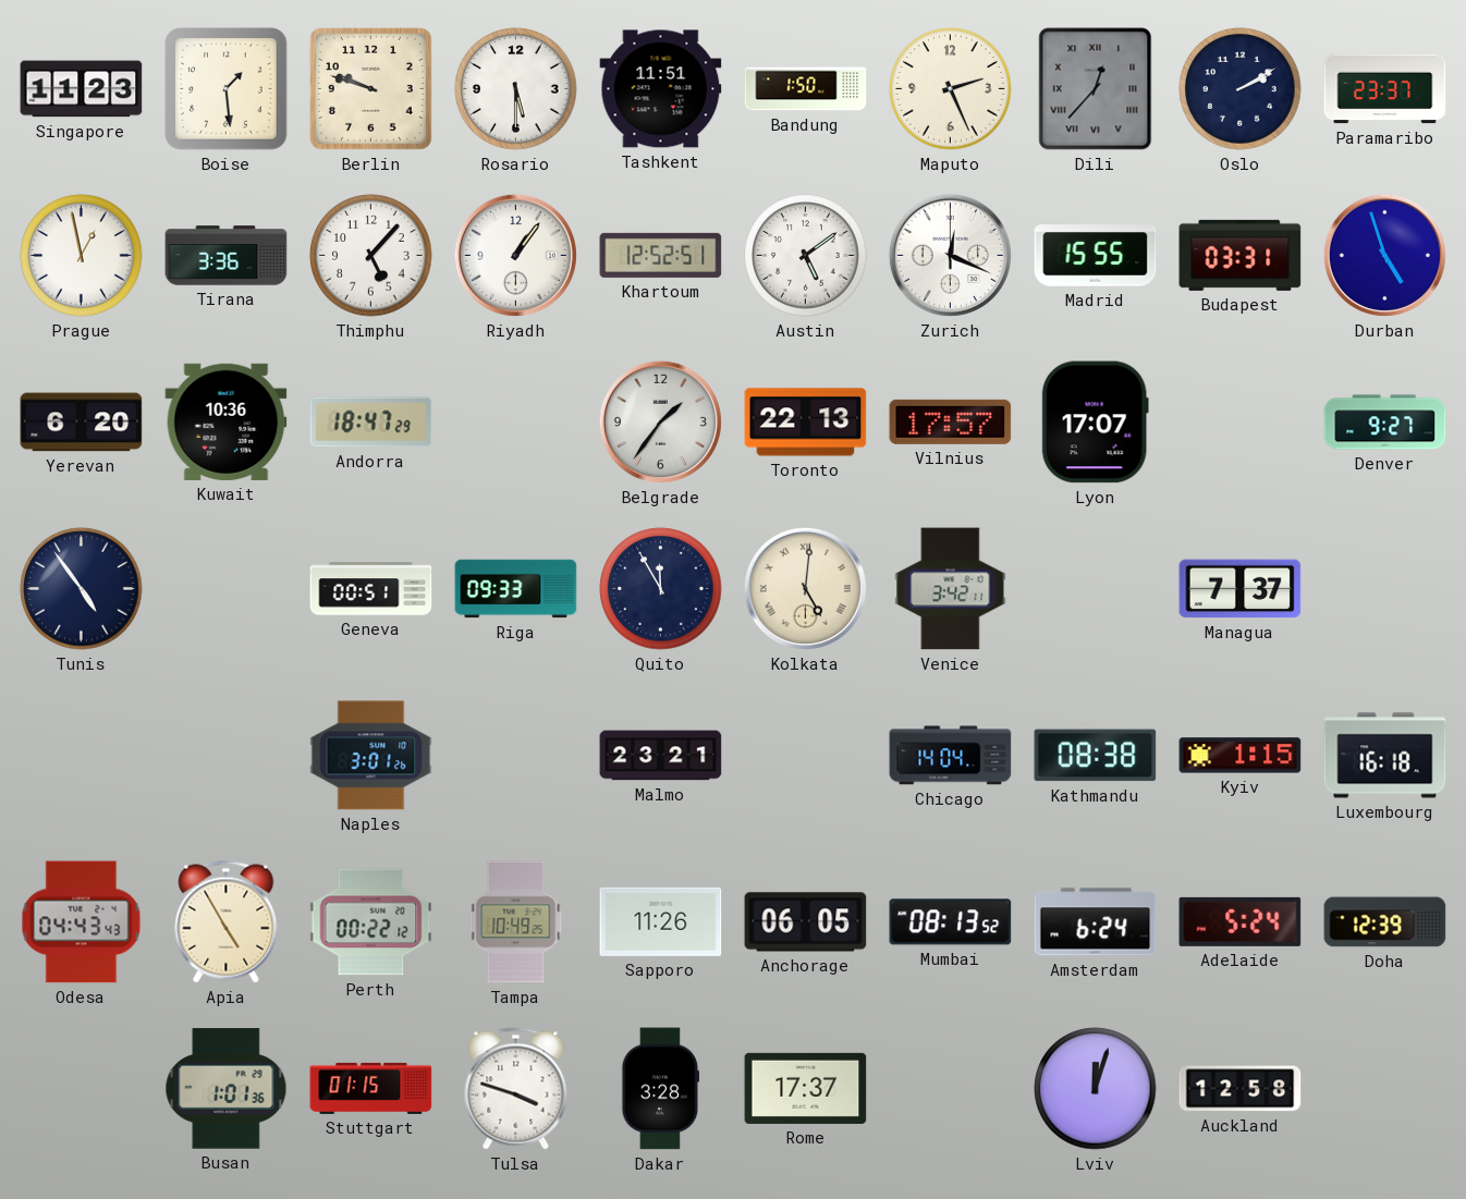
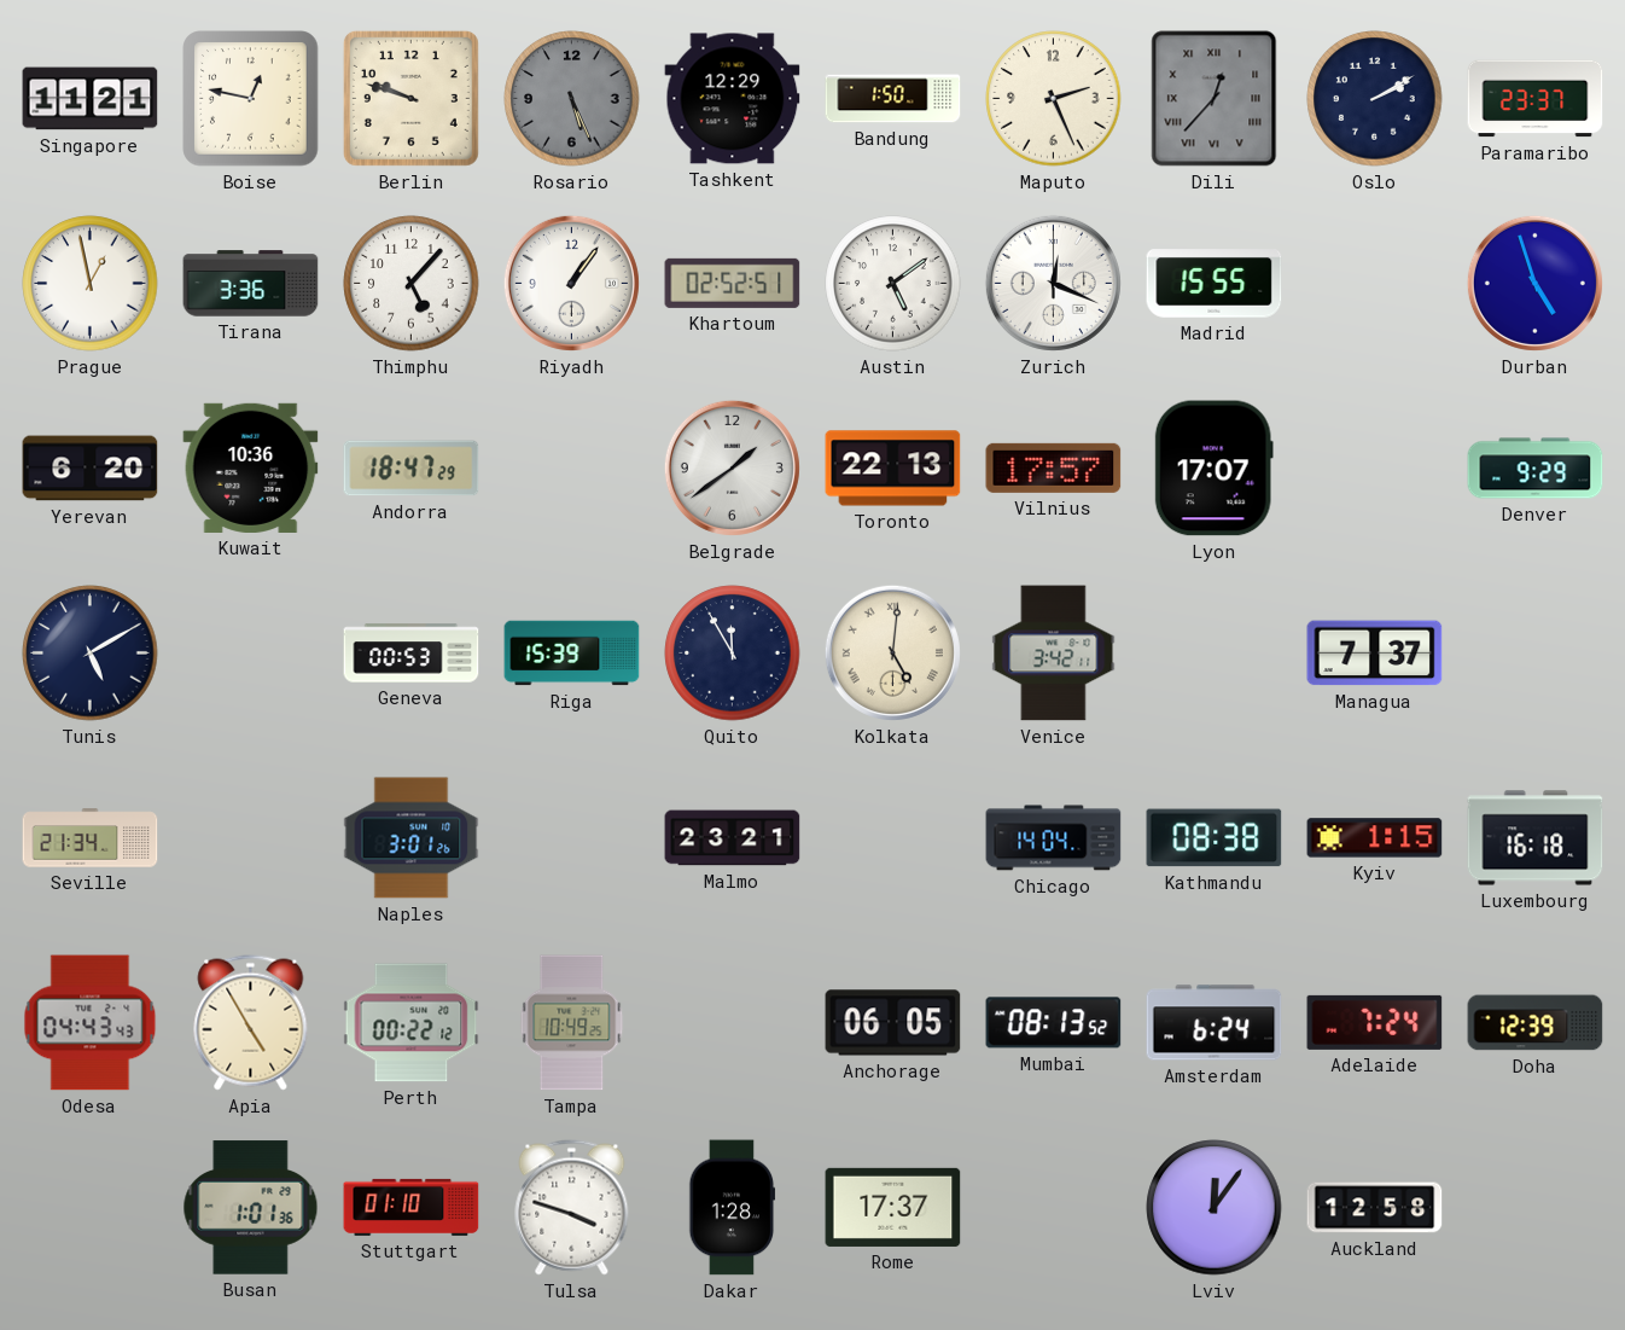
Singapore: 11:23 -> 11:21 (91, 99)
Boise: 1:29 -> 12:47 (251, 99)
Rosario: 5:30 -> 5:26 (572, 99)
Rosario dial: white -> grey (572, 99)
Tashkent: 11:51 -> 12:29 (733, 99)
Khartoum: 12:52 -> 02:52 (733, 283)
Budapest: 03:31 -> none (1241, 255)
Belgrade: 1:36 -> 1:39 (732, 467)
Denver: 9:27 -> 9:29 (1536, 469)
Tunis: 4:54 -> 5:10 (91, 654)
Geneva: 00:51 -> 00:53 (412, 654)
Riga: 09:33 -> 15:39 (572, 654)
Seville: none -> 21:34 (91, 838)
Sapporo: 11:26 -> none (661, 921)
Adelaide: 5:24 -> 7:24 (1375, 1022)
Stuttgart: 01:15 -> 01:10 (412, 1207)
Dakar: 3:28 -> 1:28 (733, 1208)
Lviv: 12:03 -> 12:06 (1215, 1208)
